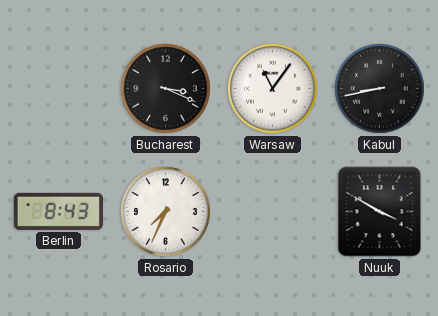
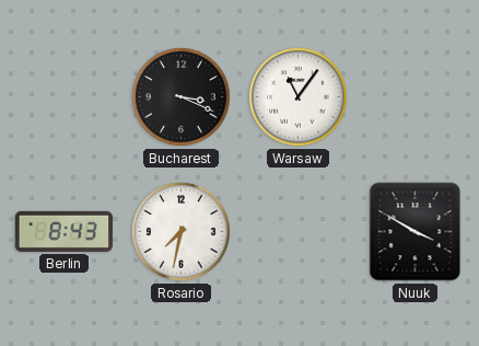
Kabul: 8:43 -> none (380, 89)
Rosario: 7:34 -> 7:32 (182, 232)
